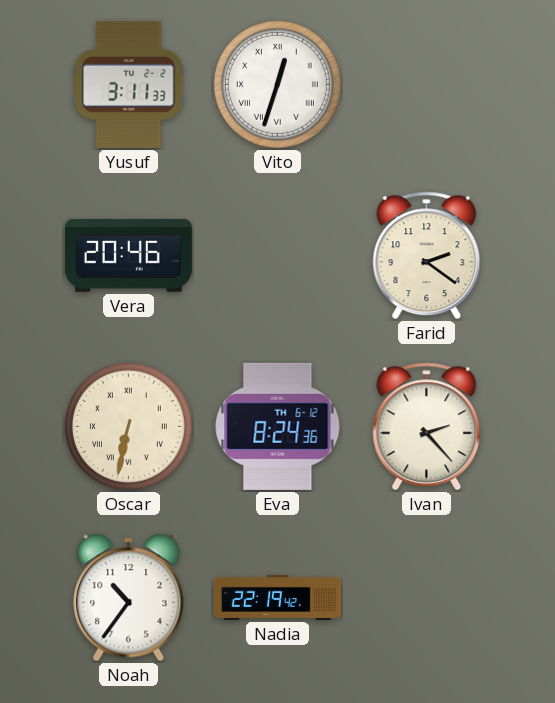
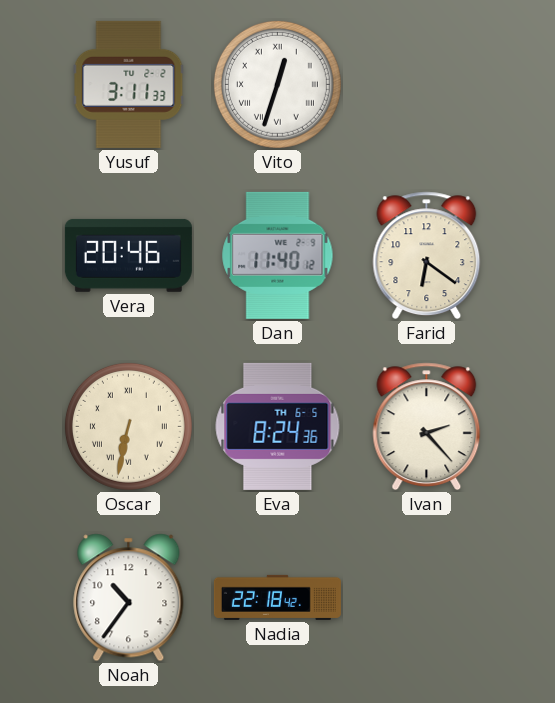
Dan: none -> 11:40 (278, 255)
Farid: 2:21 -> 6:21 (427, 256)
Eva date: TH 6-12 -> TH 6-5 (278, 426)
Nadia: 22:19 -> 22:18 (277, 597)
